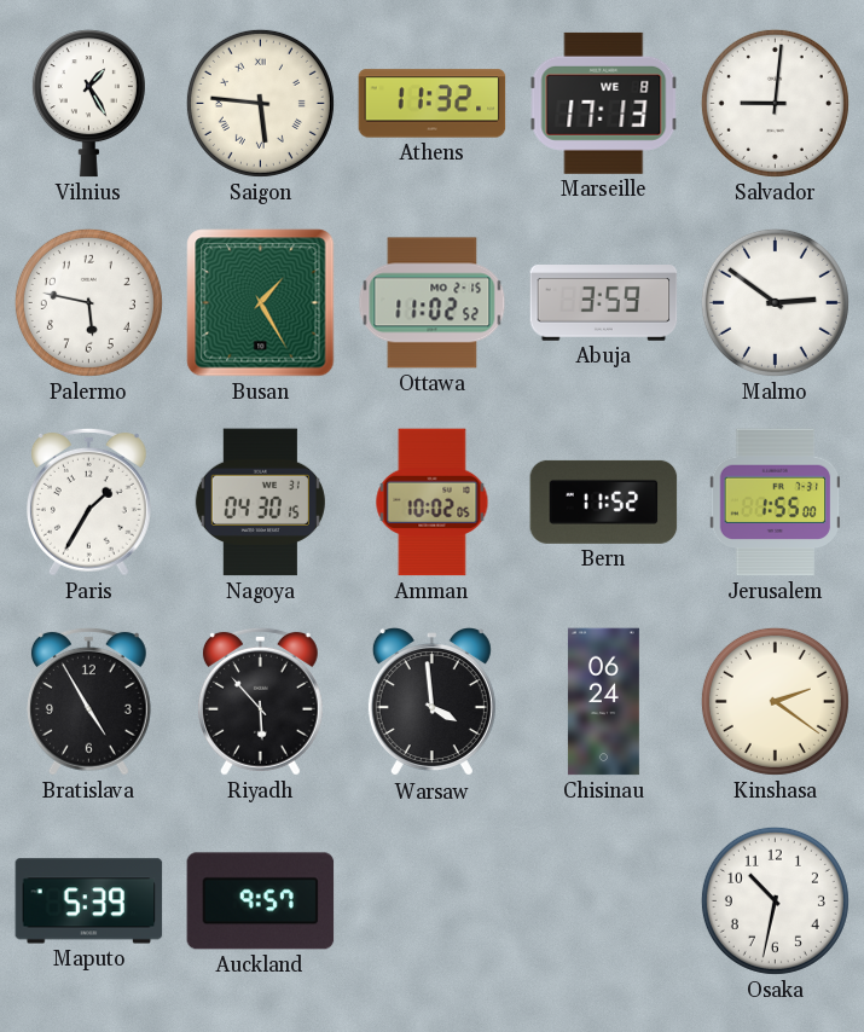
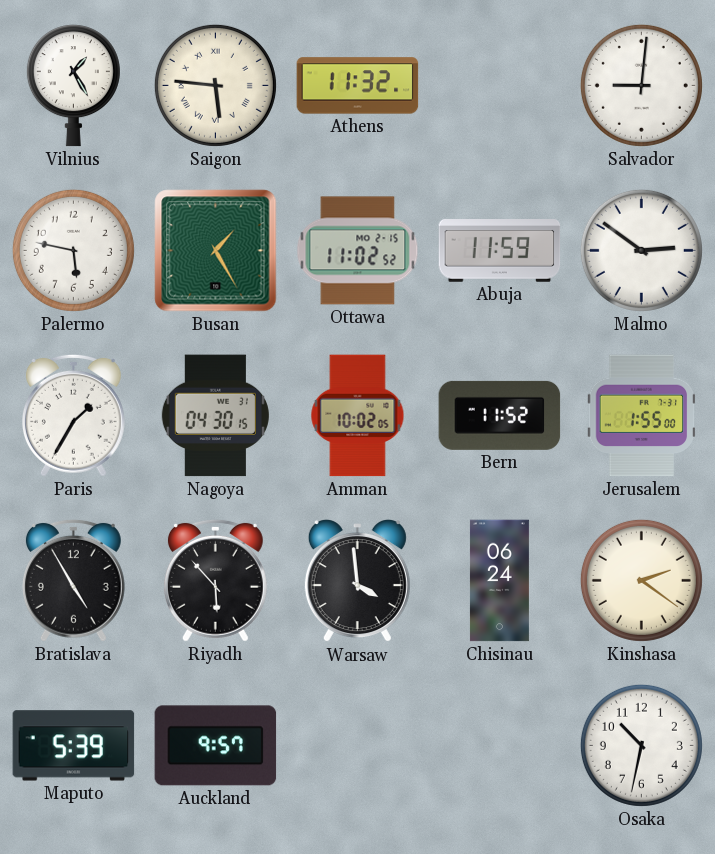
Marseille: 17:13 -> none (604, 103)
Abuja: 3:59 -> 11:59 (500, 251)
